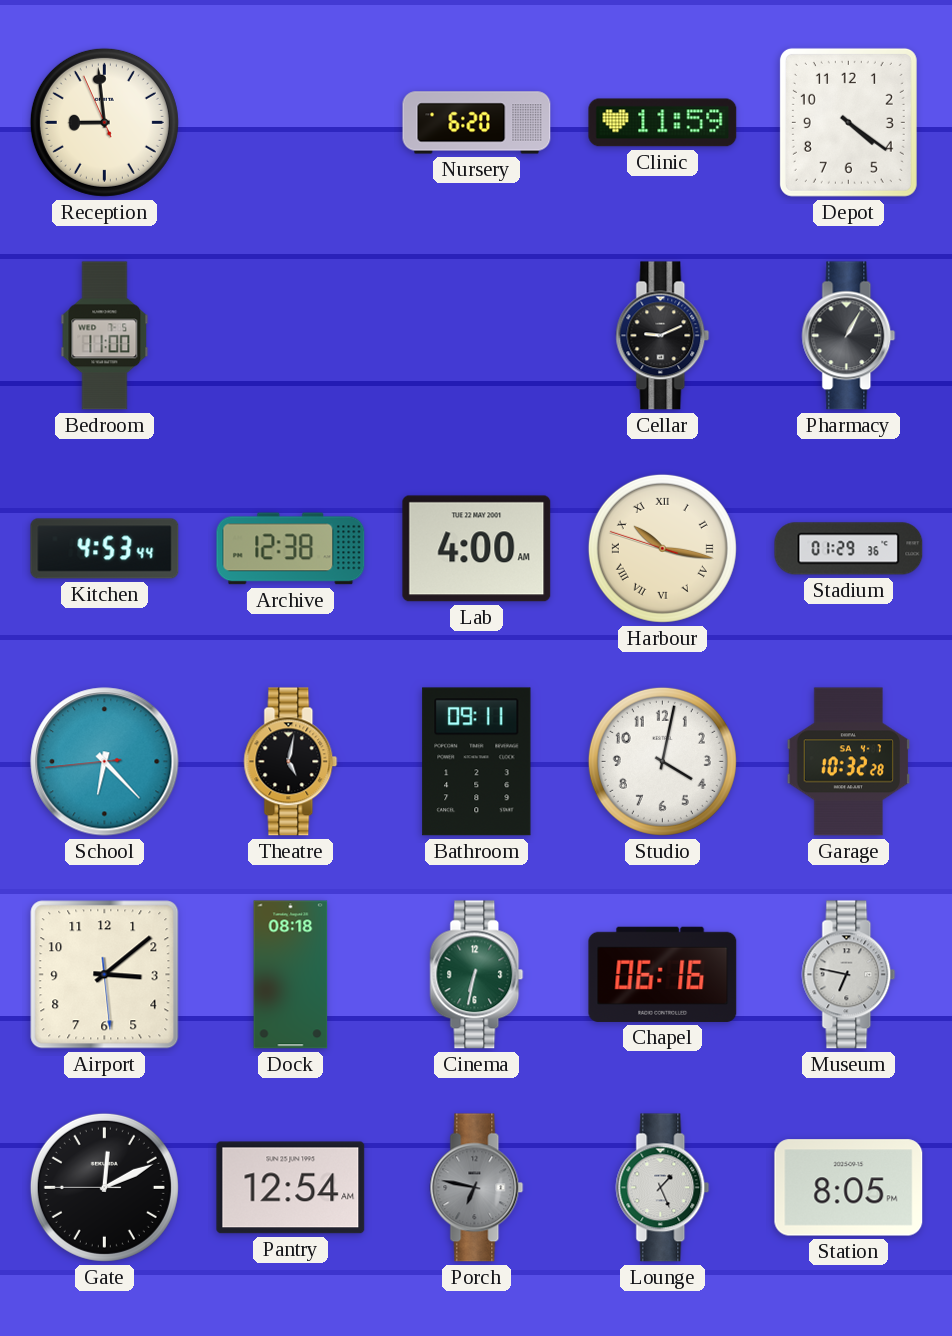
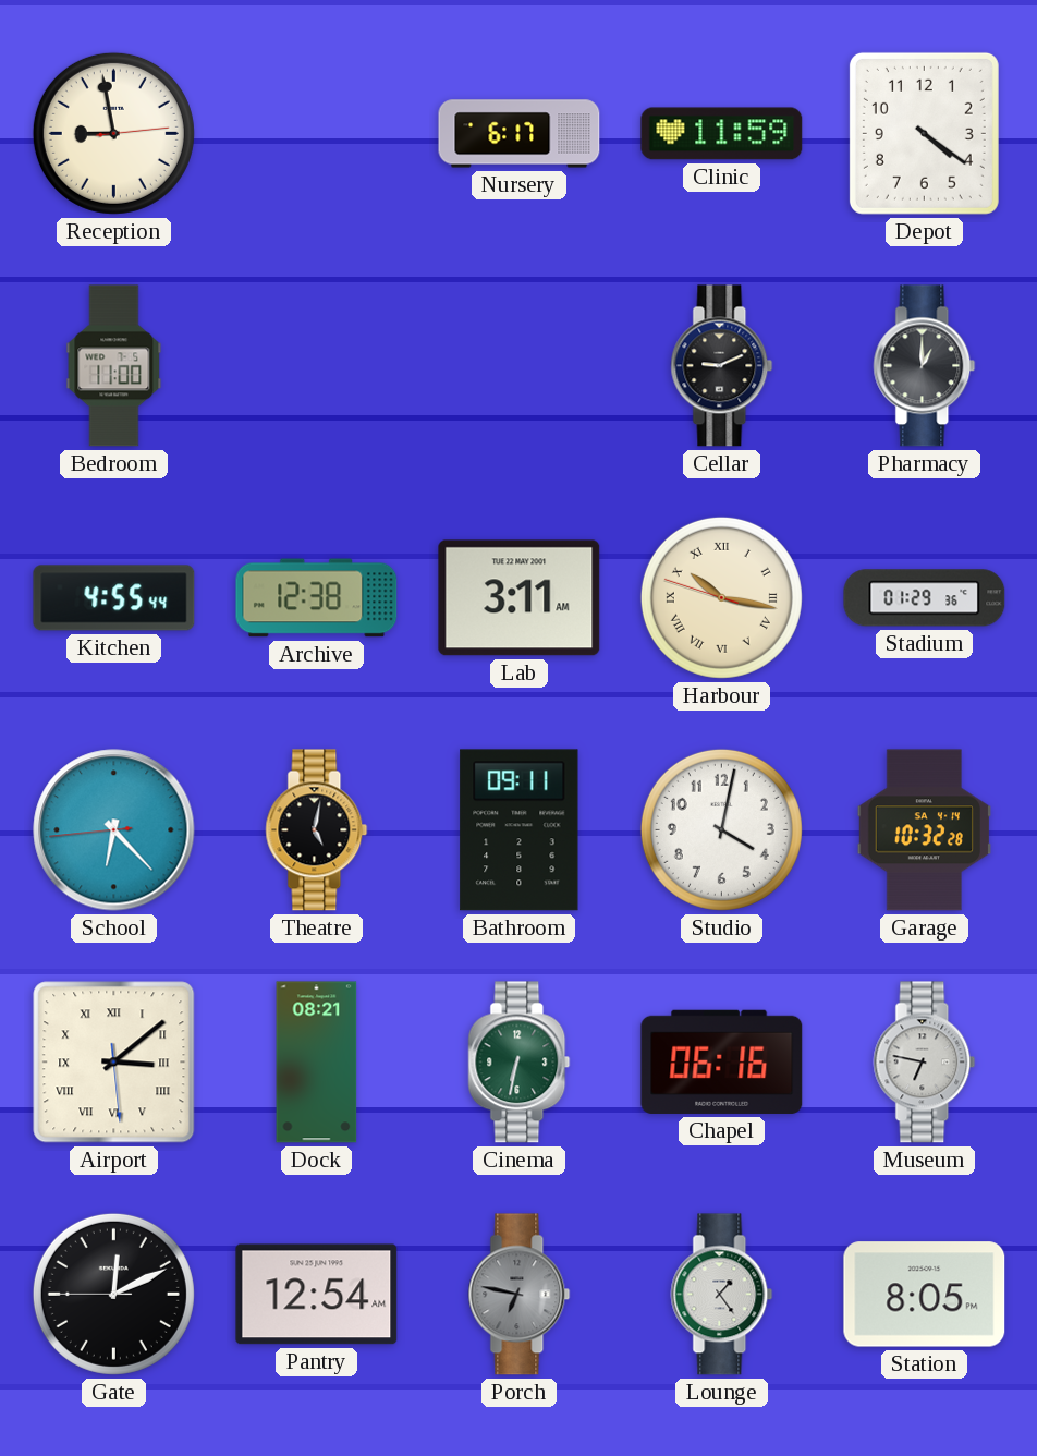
Reception: 8:58:56 -> 8:58:14 (113, 133)
Nursery: 6:20 -> 6:17 (520, 134)
Pharmacy: 1:05 -> 1:00 (925, 366)
Kitchen: 4:53 -> 4:55 (114, 598)
Lab: 4:00 -> 3:11 (520, 598)
Garage date: SA 4-7 -> SA 4-14 (925, 830)
Airport numerals: Arabic -> Roman (114, 1063)
Dock: 08:18 -> 08:21 (317, 1063)
Lounge: 1:26 -> 1:24 (722, 1295)
